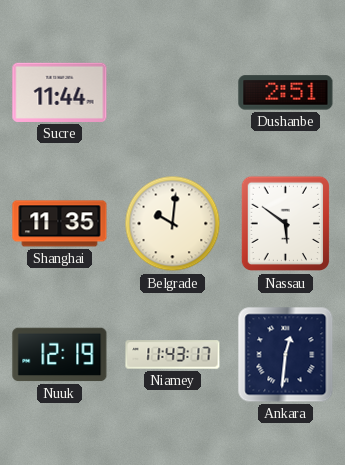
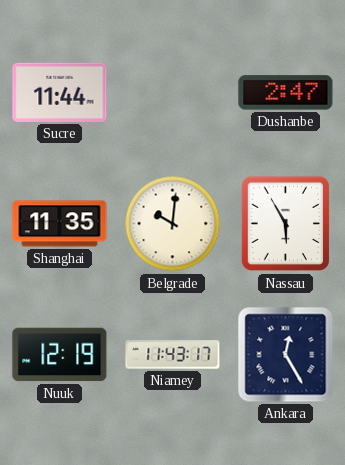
Dushanbe: 2:51 -> 2:47 (286, 93)
Nassau: 5:51 -> 5:55 (285, 224)
Ankara: 12:31 -> 12:25 (286, 355)
